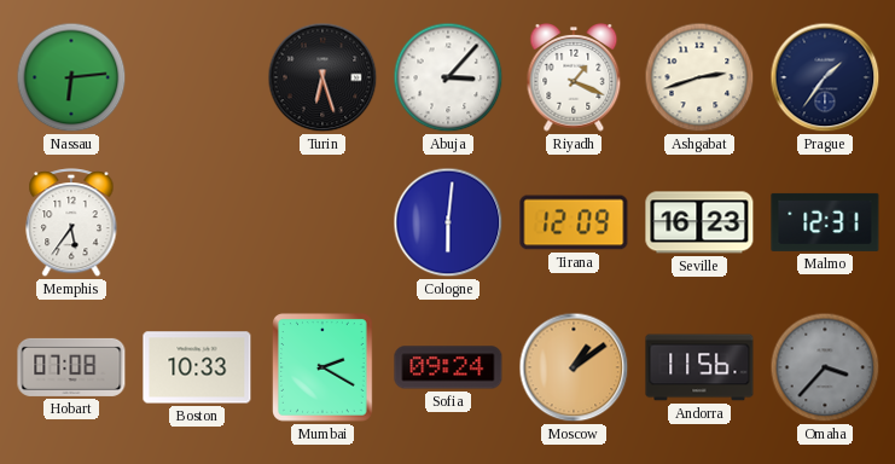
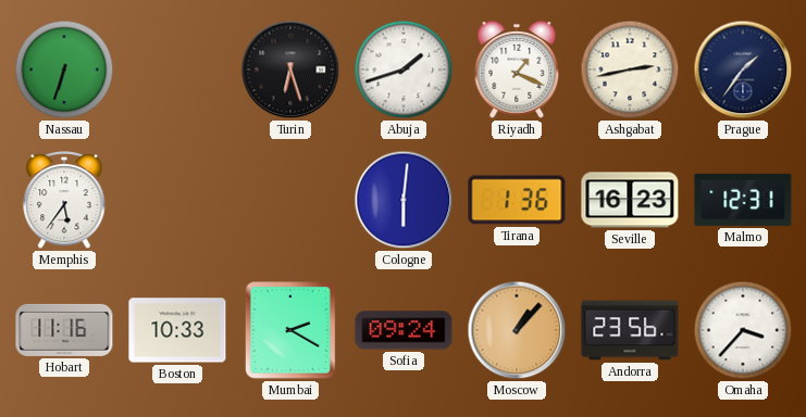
Nassau: 6:14 -> 6:33 (64, 69)
Abuja: 3:07 -> 1:42 (404, 69)
Ashgabat: 2:42 -> 2:43 (630, 69)
Tirana: 12:09 -> 1:36 (517, 200)
Hobart: 07:08 -> 11:16 (64, 330)
Moscow: 1:09 -> 1:07 (517, 330)
Andorra: 11:56 -> 23:56 (630, 330)
Omaha dial: grey -> white (743, 330)
